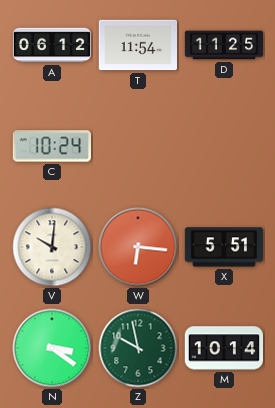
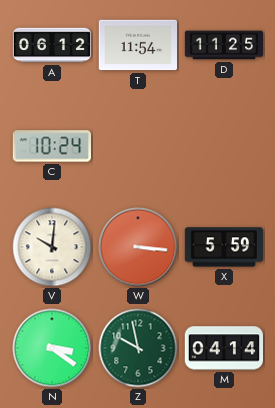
W: 6:16 -> 3:16 (138, 247)
X: 5:51 -> 5:59 (224, 247)
M: 10:14 -> 04:14 (224, 348)
